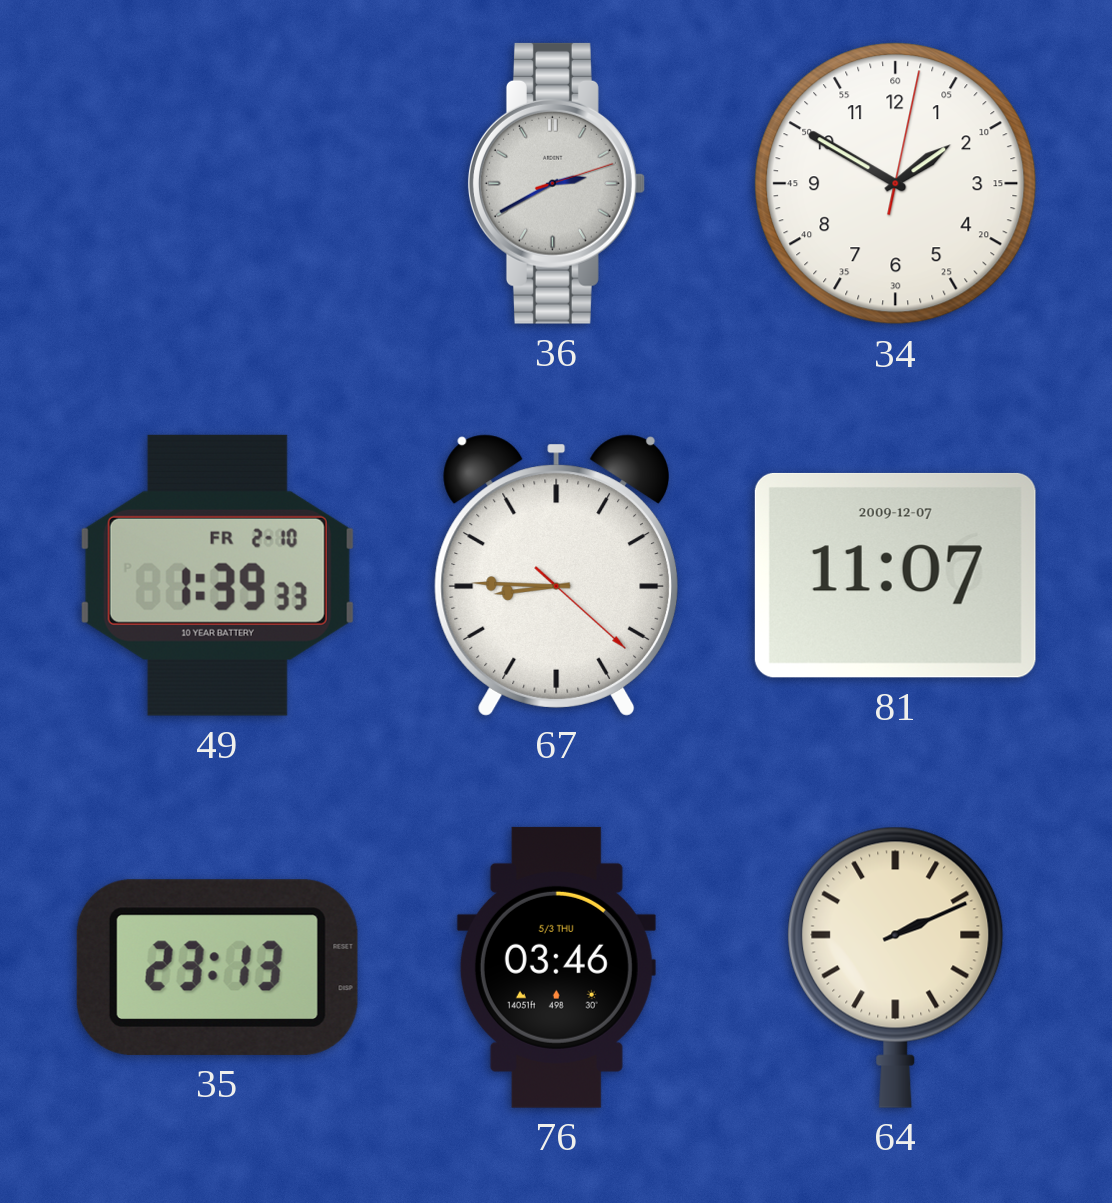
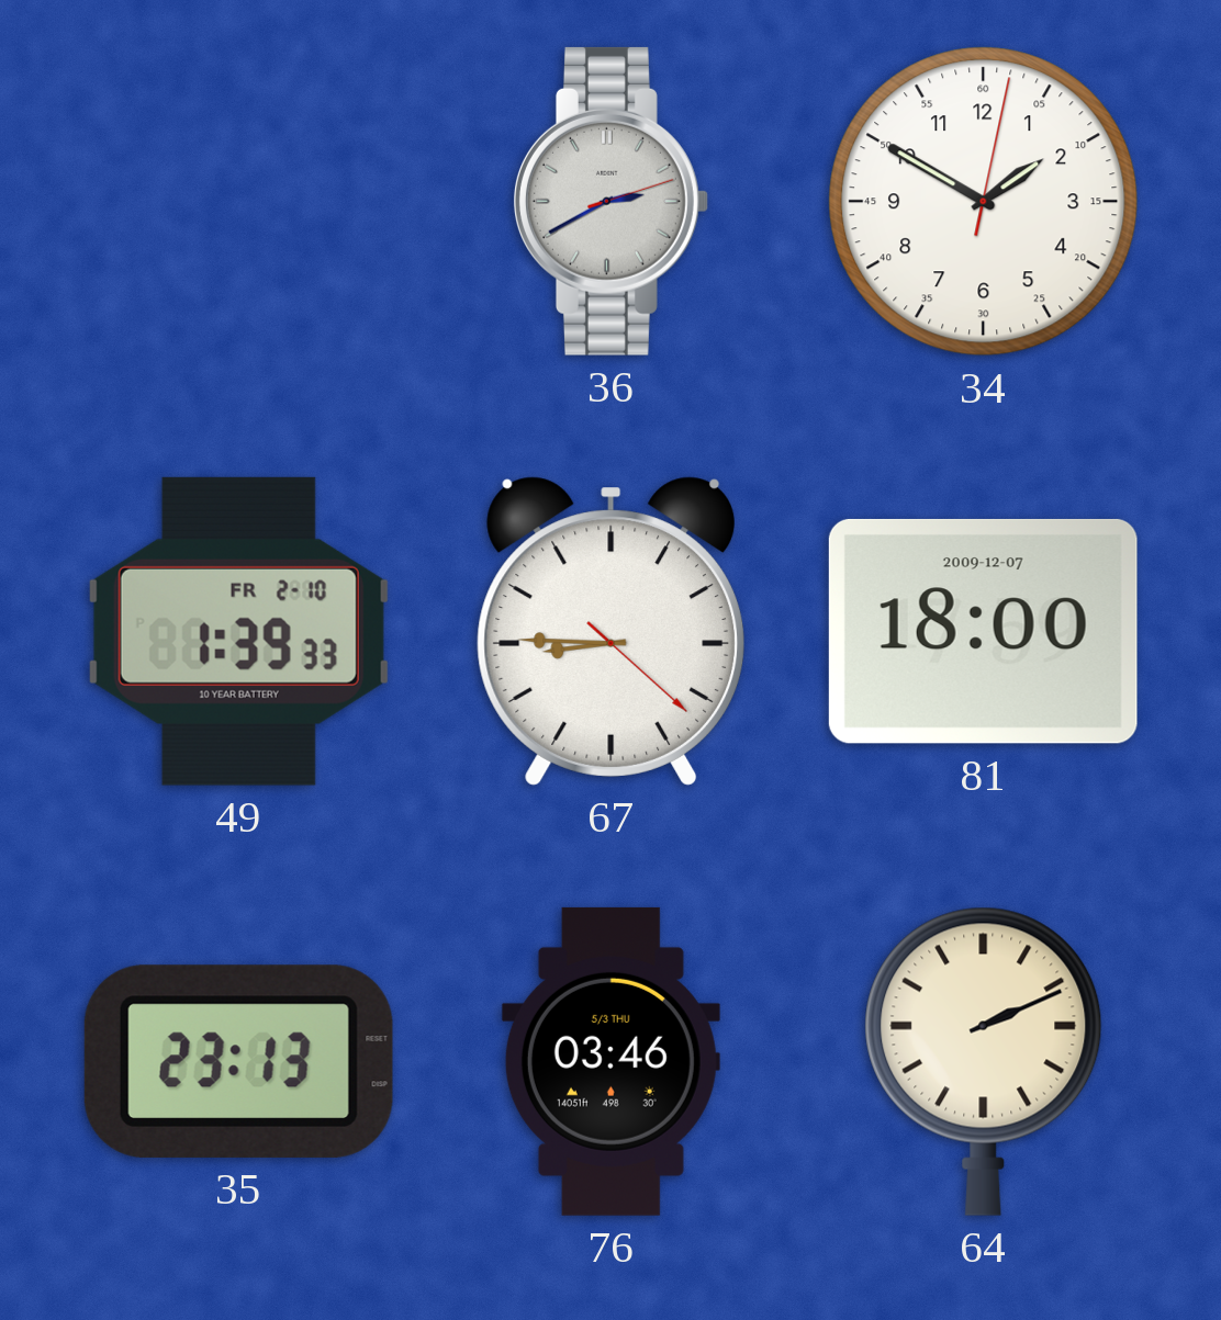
81: 11:07 -> 18:00 (983, 631)
